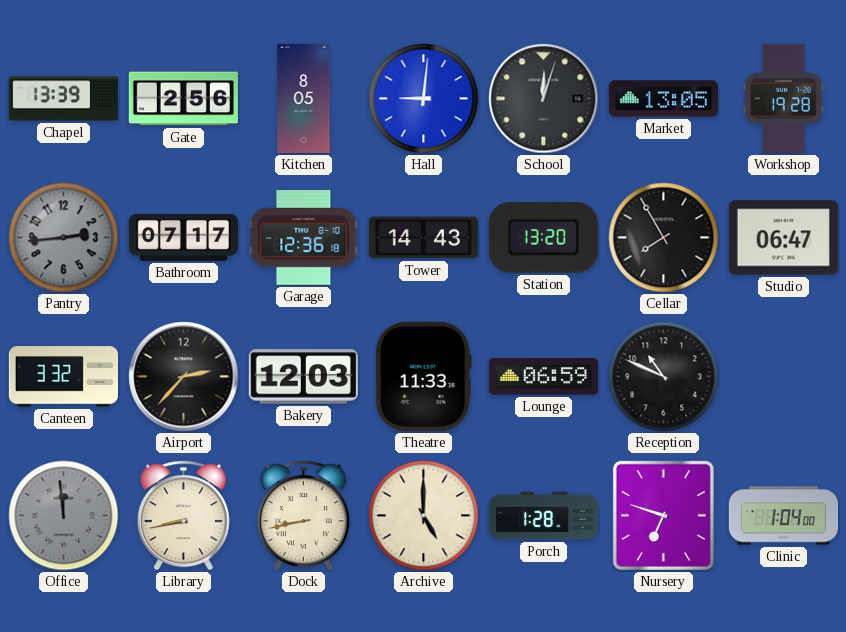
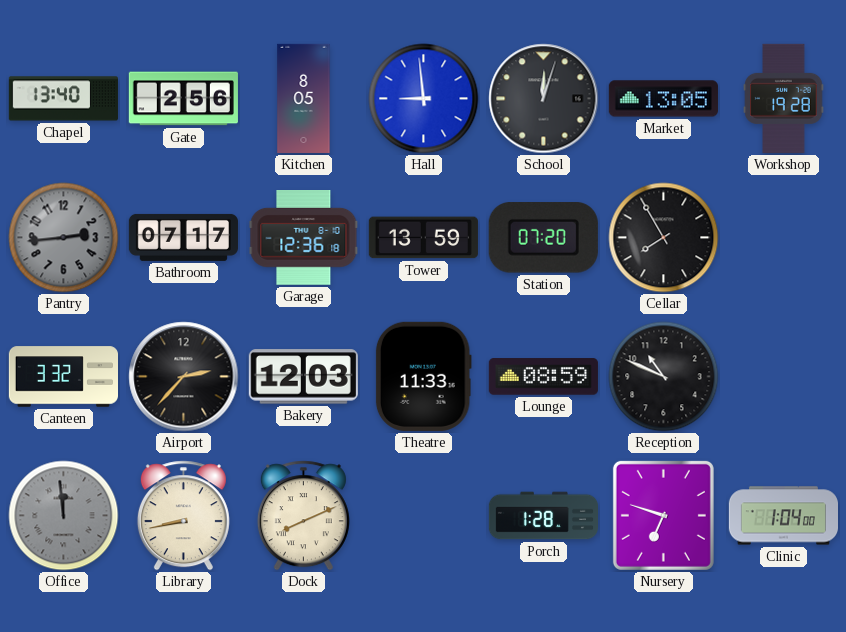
Chapel: 13:39 -> 13:40 (63, 99)
Hall: 9:01 -> 8:59 (424, 99)
Tower: 14:43 -> 13:59 (423, 238)
Station: 13:20 -> 07:20 (543, 238)
Studio: 06:47 -> none (783, 238)
Lounge: 06:59 -> 08:59 (543, 377)
Dock: 8:43 -> 8:11 (303, 516)
Archive: 5:00 -> none (424, 516)
